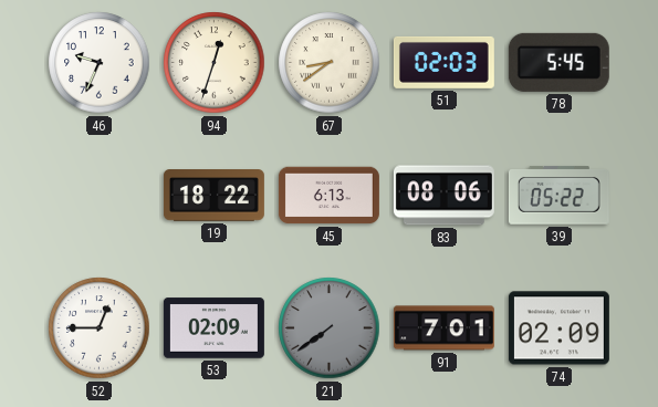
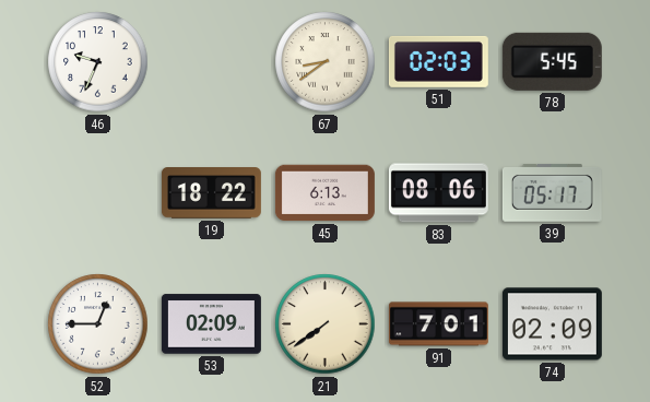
94: 12:33 -> none (215, 63)
39: 05:22 -> 05:17 (552, 193)
21 dial: grey -> cream (326, 324)
